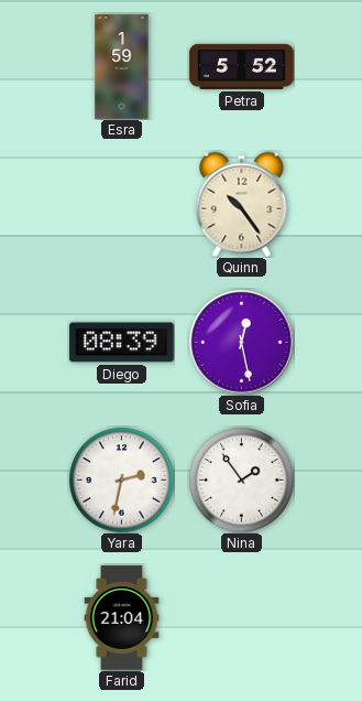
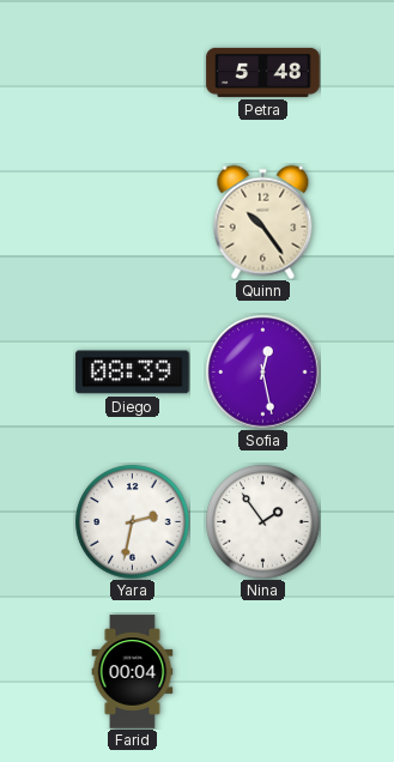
Esra: 1:59 -> none (122, 67)
Petra: 5:52 -> 5:48 (263, 72)
Farid: 21:04 -> 00:04 (133, 672)
